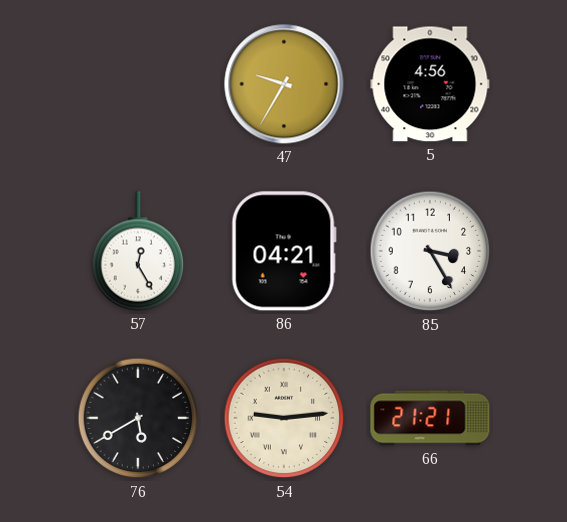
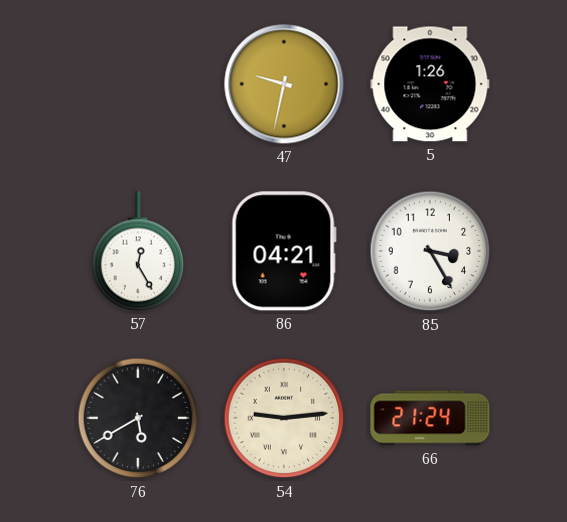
47: 9:35 -> 9:32 (284, 84)
5: 4:56 -> 1:26 (430, 84)
66: 21:21 -> 21:24 (430, 418)
